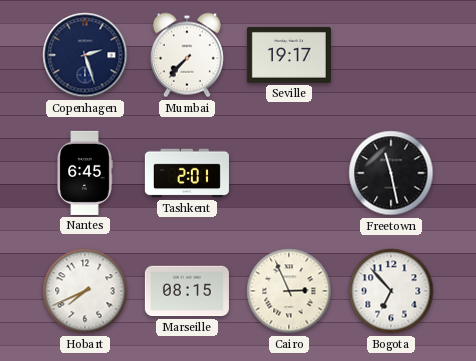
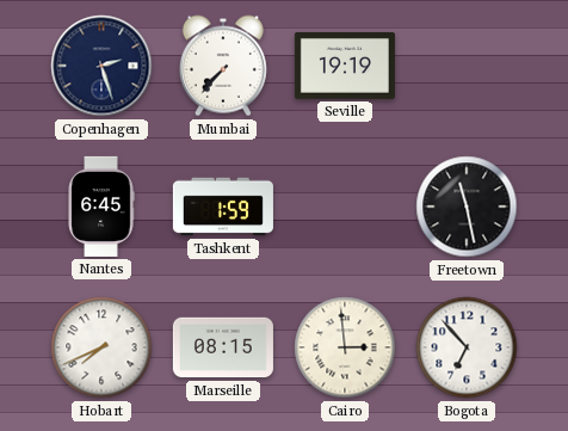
Seville: 19:17 -> 19:19 (345, 66)
Tashkent: 2:01 -> 1:59 (223, 207)
Cairo: 2:56 -> 2:59 (345, 347)
